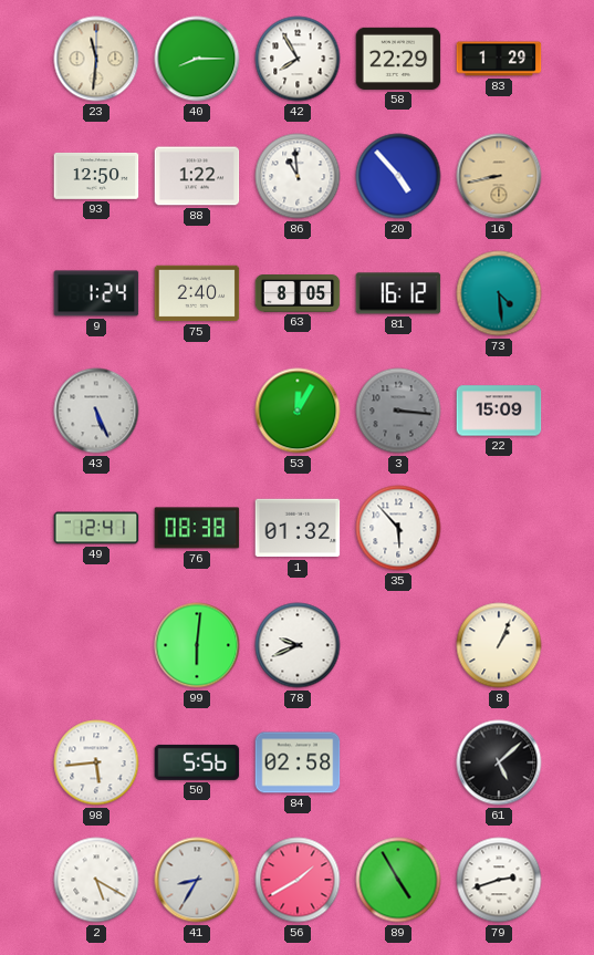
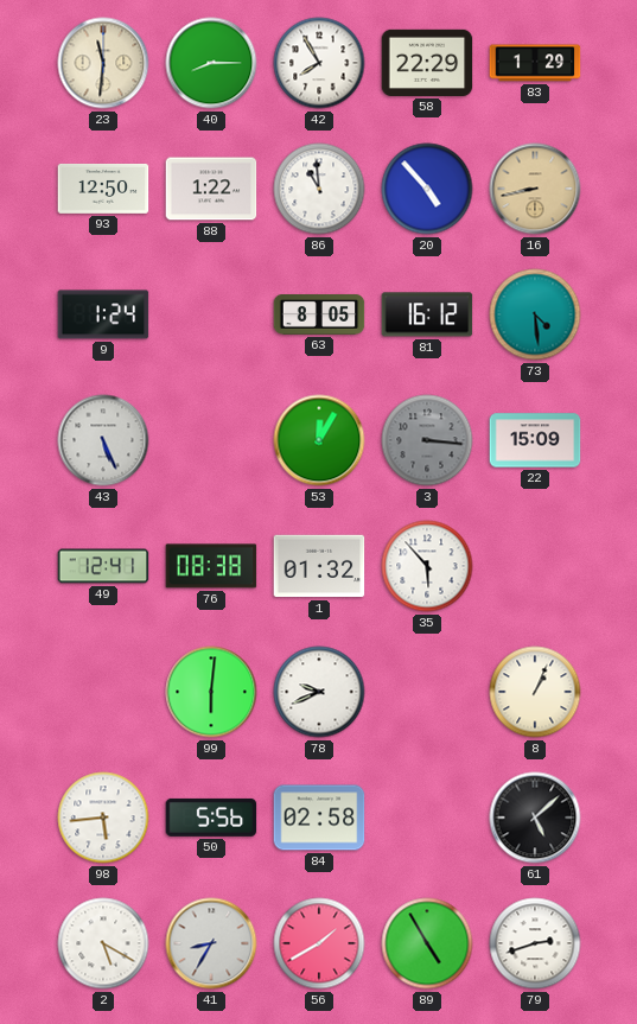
75: 2:40 -> none (197, 293)
